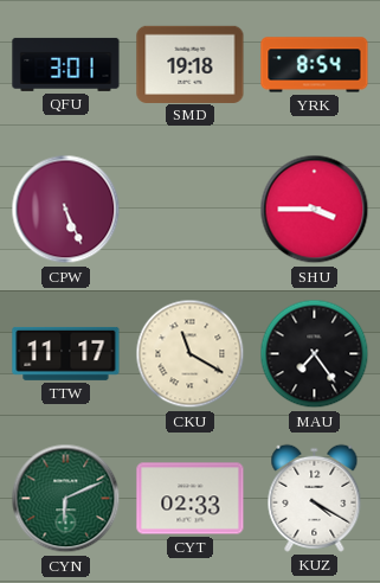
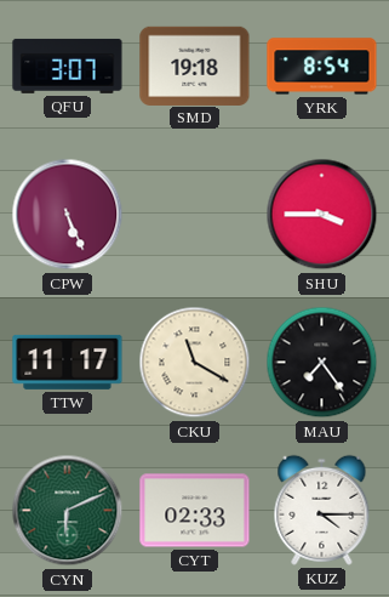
QFU: 3:01 -> 3:07 (68, 66)
KUZ: 4:20 -> 4:15 (322, 510)
